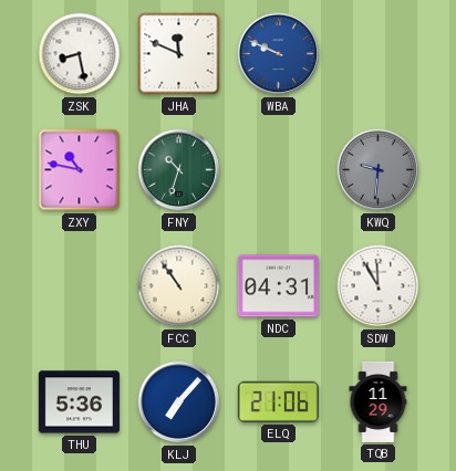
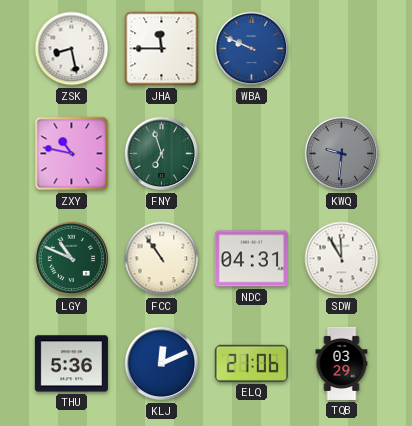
JHA: 11:49 -> 11:45 (162, 49)
FNY: 10:33 -> 6:57 (162, 154)
LGY: none -> 10:49 (72, 259)
KLJ: 7:07 -> 12:11 (162, 364)
TQB: 11:29 -> 03:29 (342, 363)
